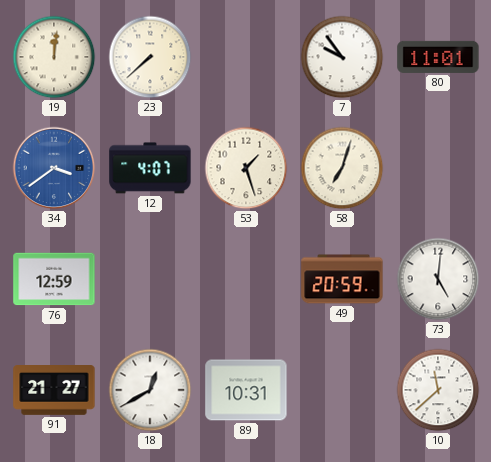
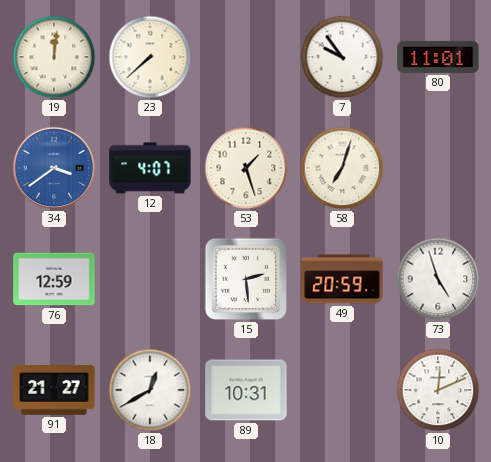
15: none -> 2:29 (246, 279)
73: 5:01 -> 4:57 (438, 279)
10: 11:38 -> 12:11 (438, 390)
